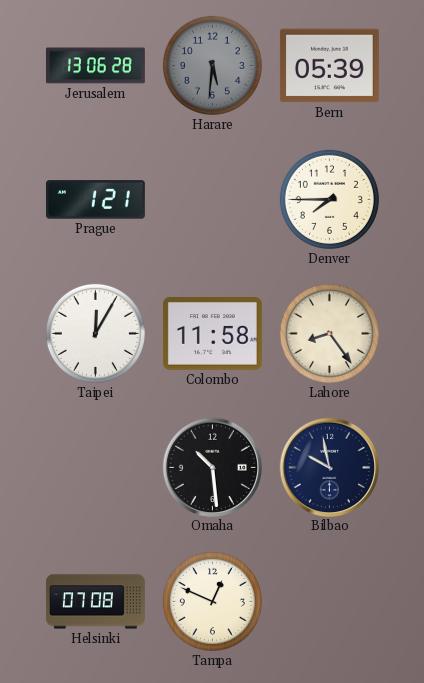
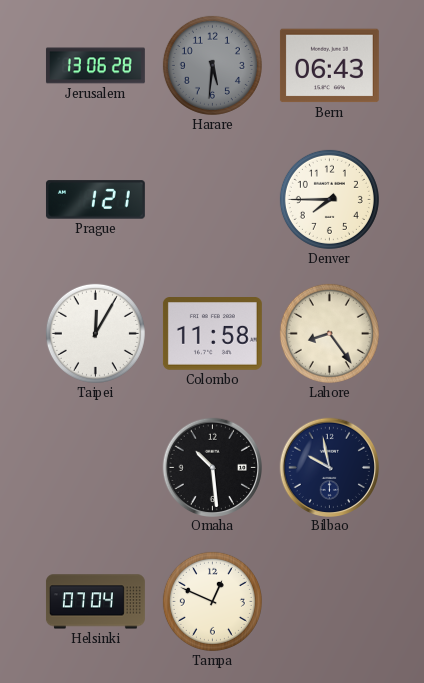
Bern: 05:39 -> 06:43 (329, 66)
Helsinki: 07:08 -> 07:04 (95, 602)
